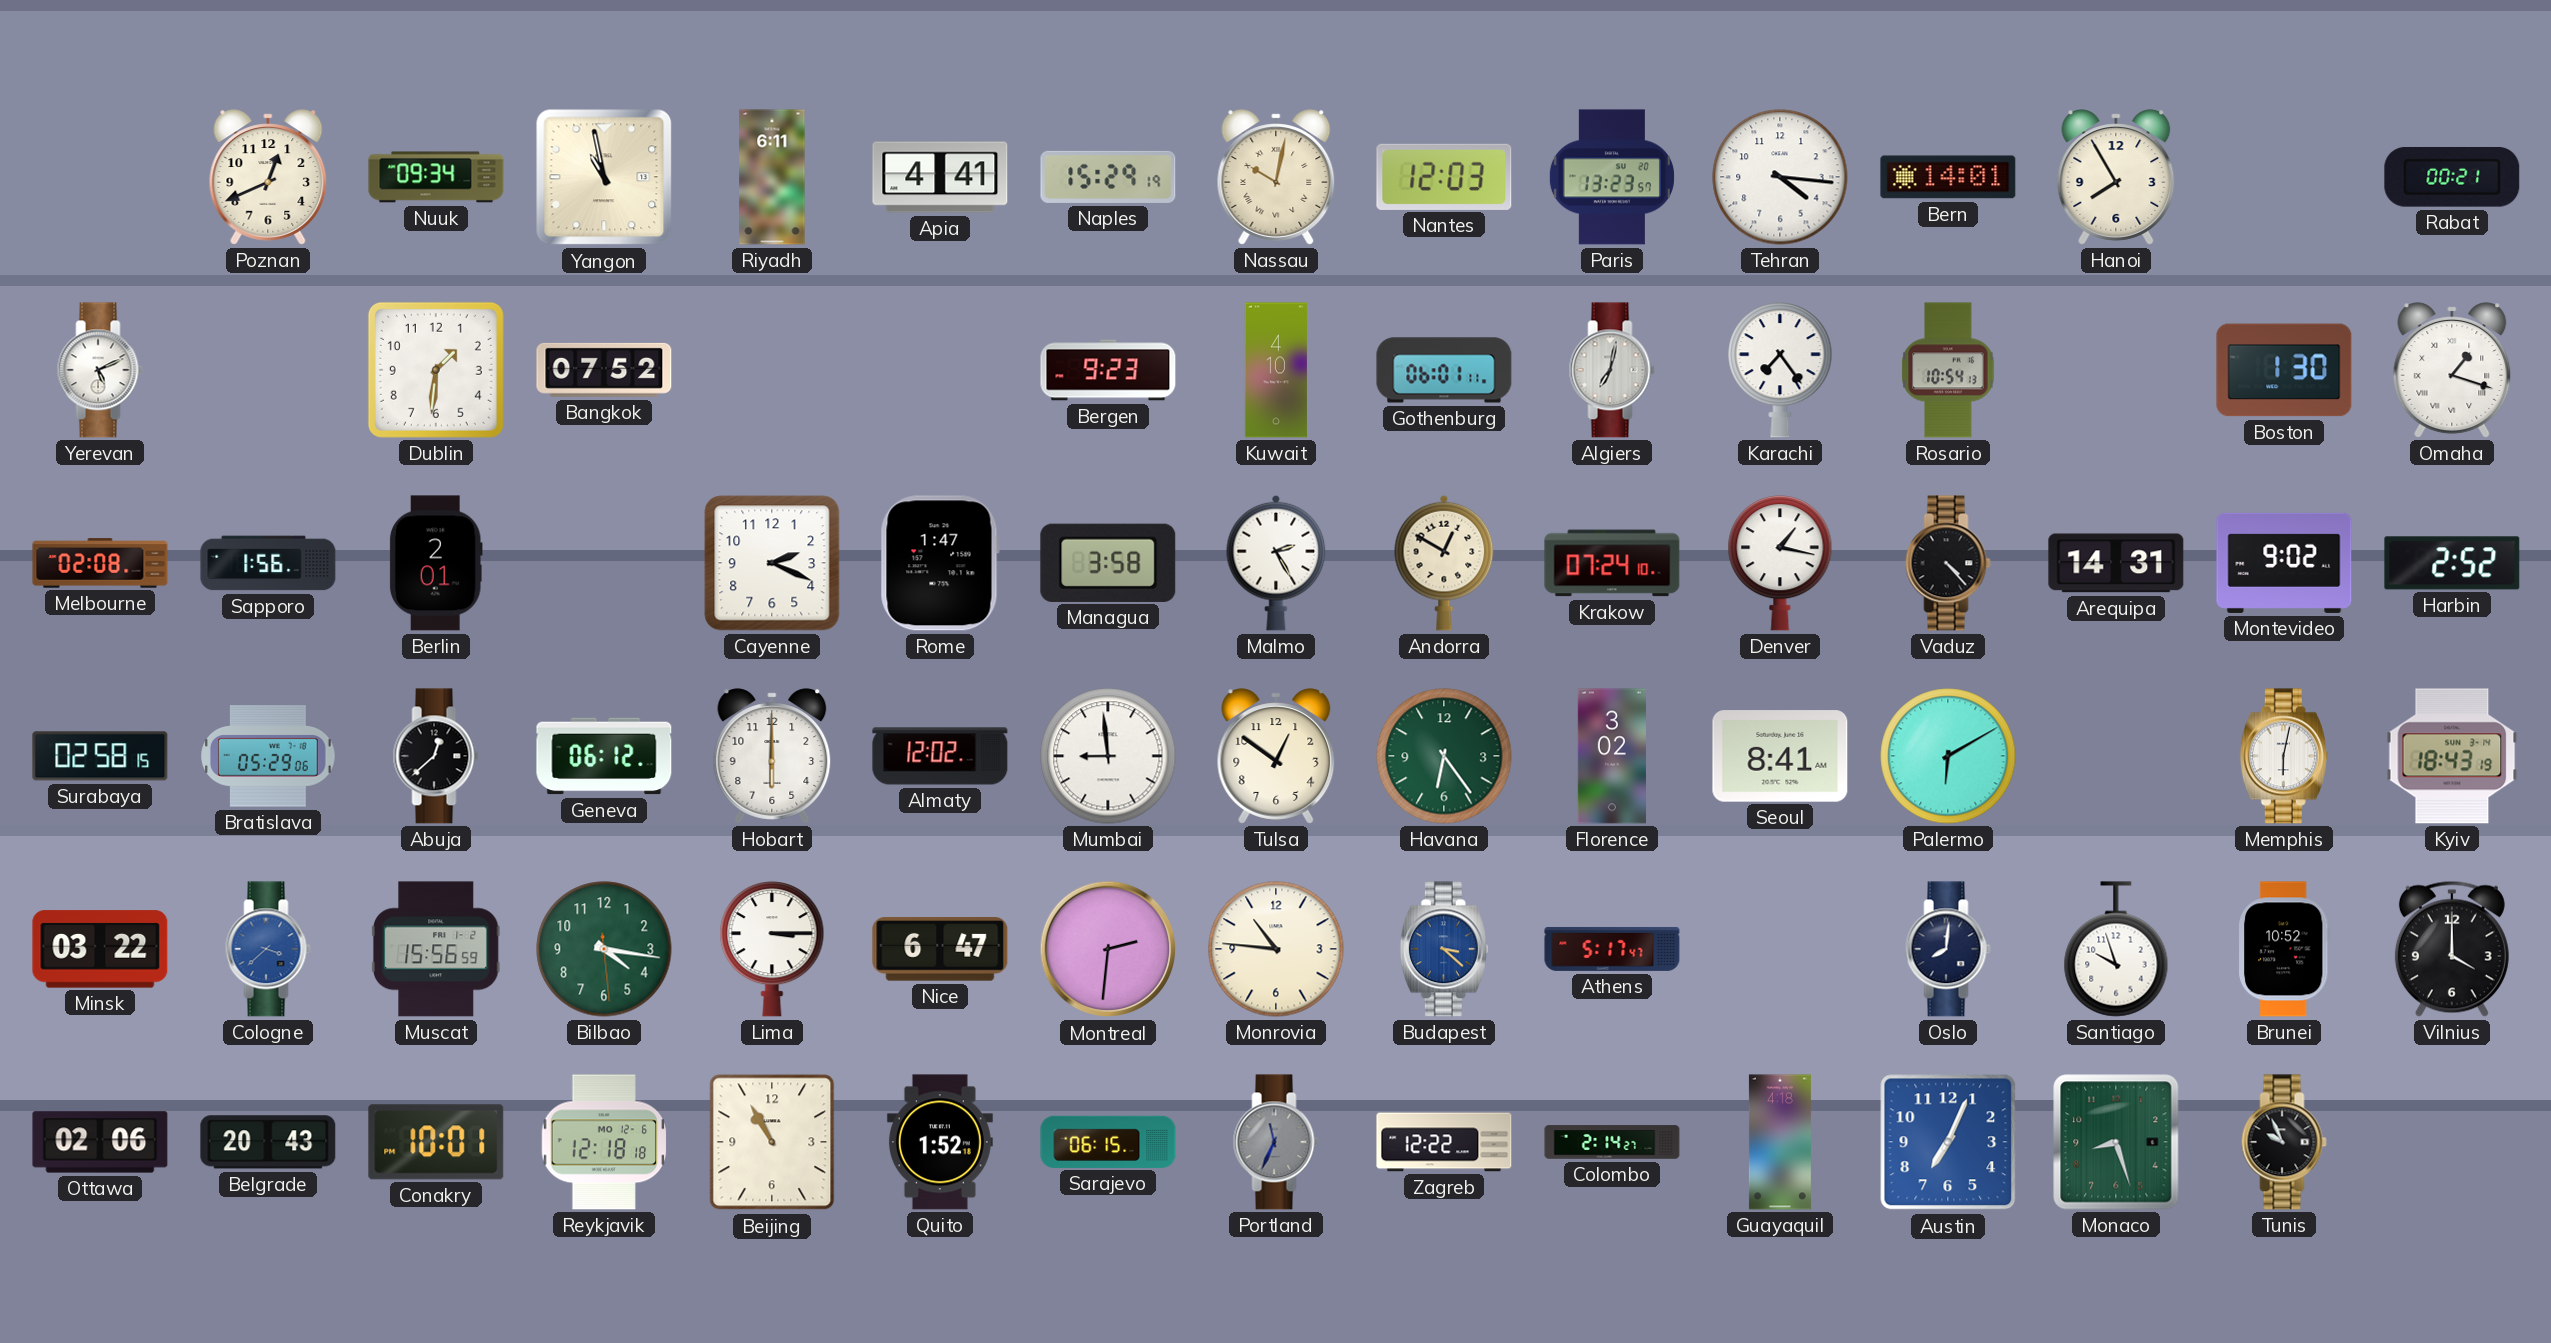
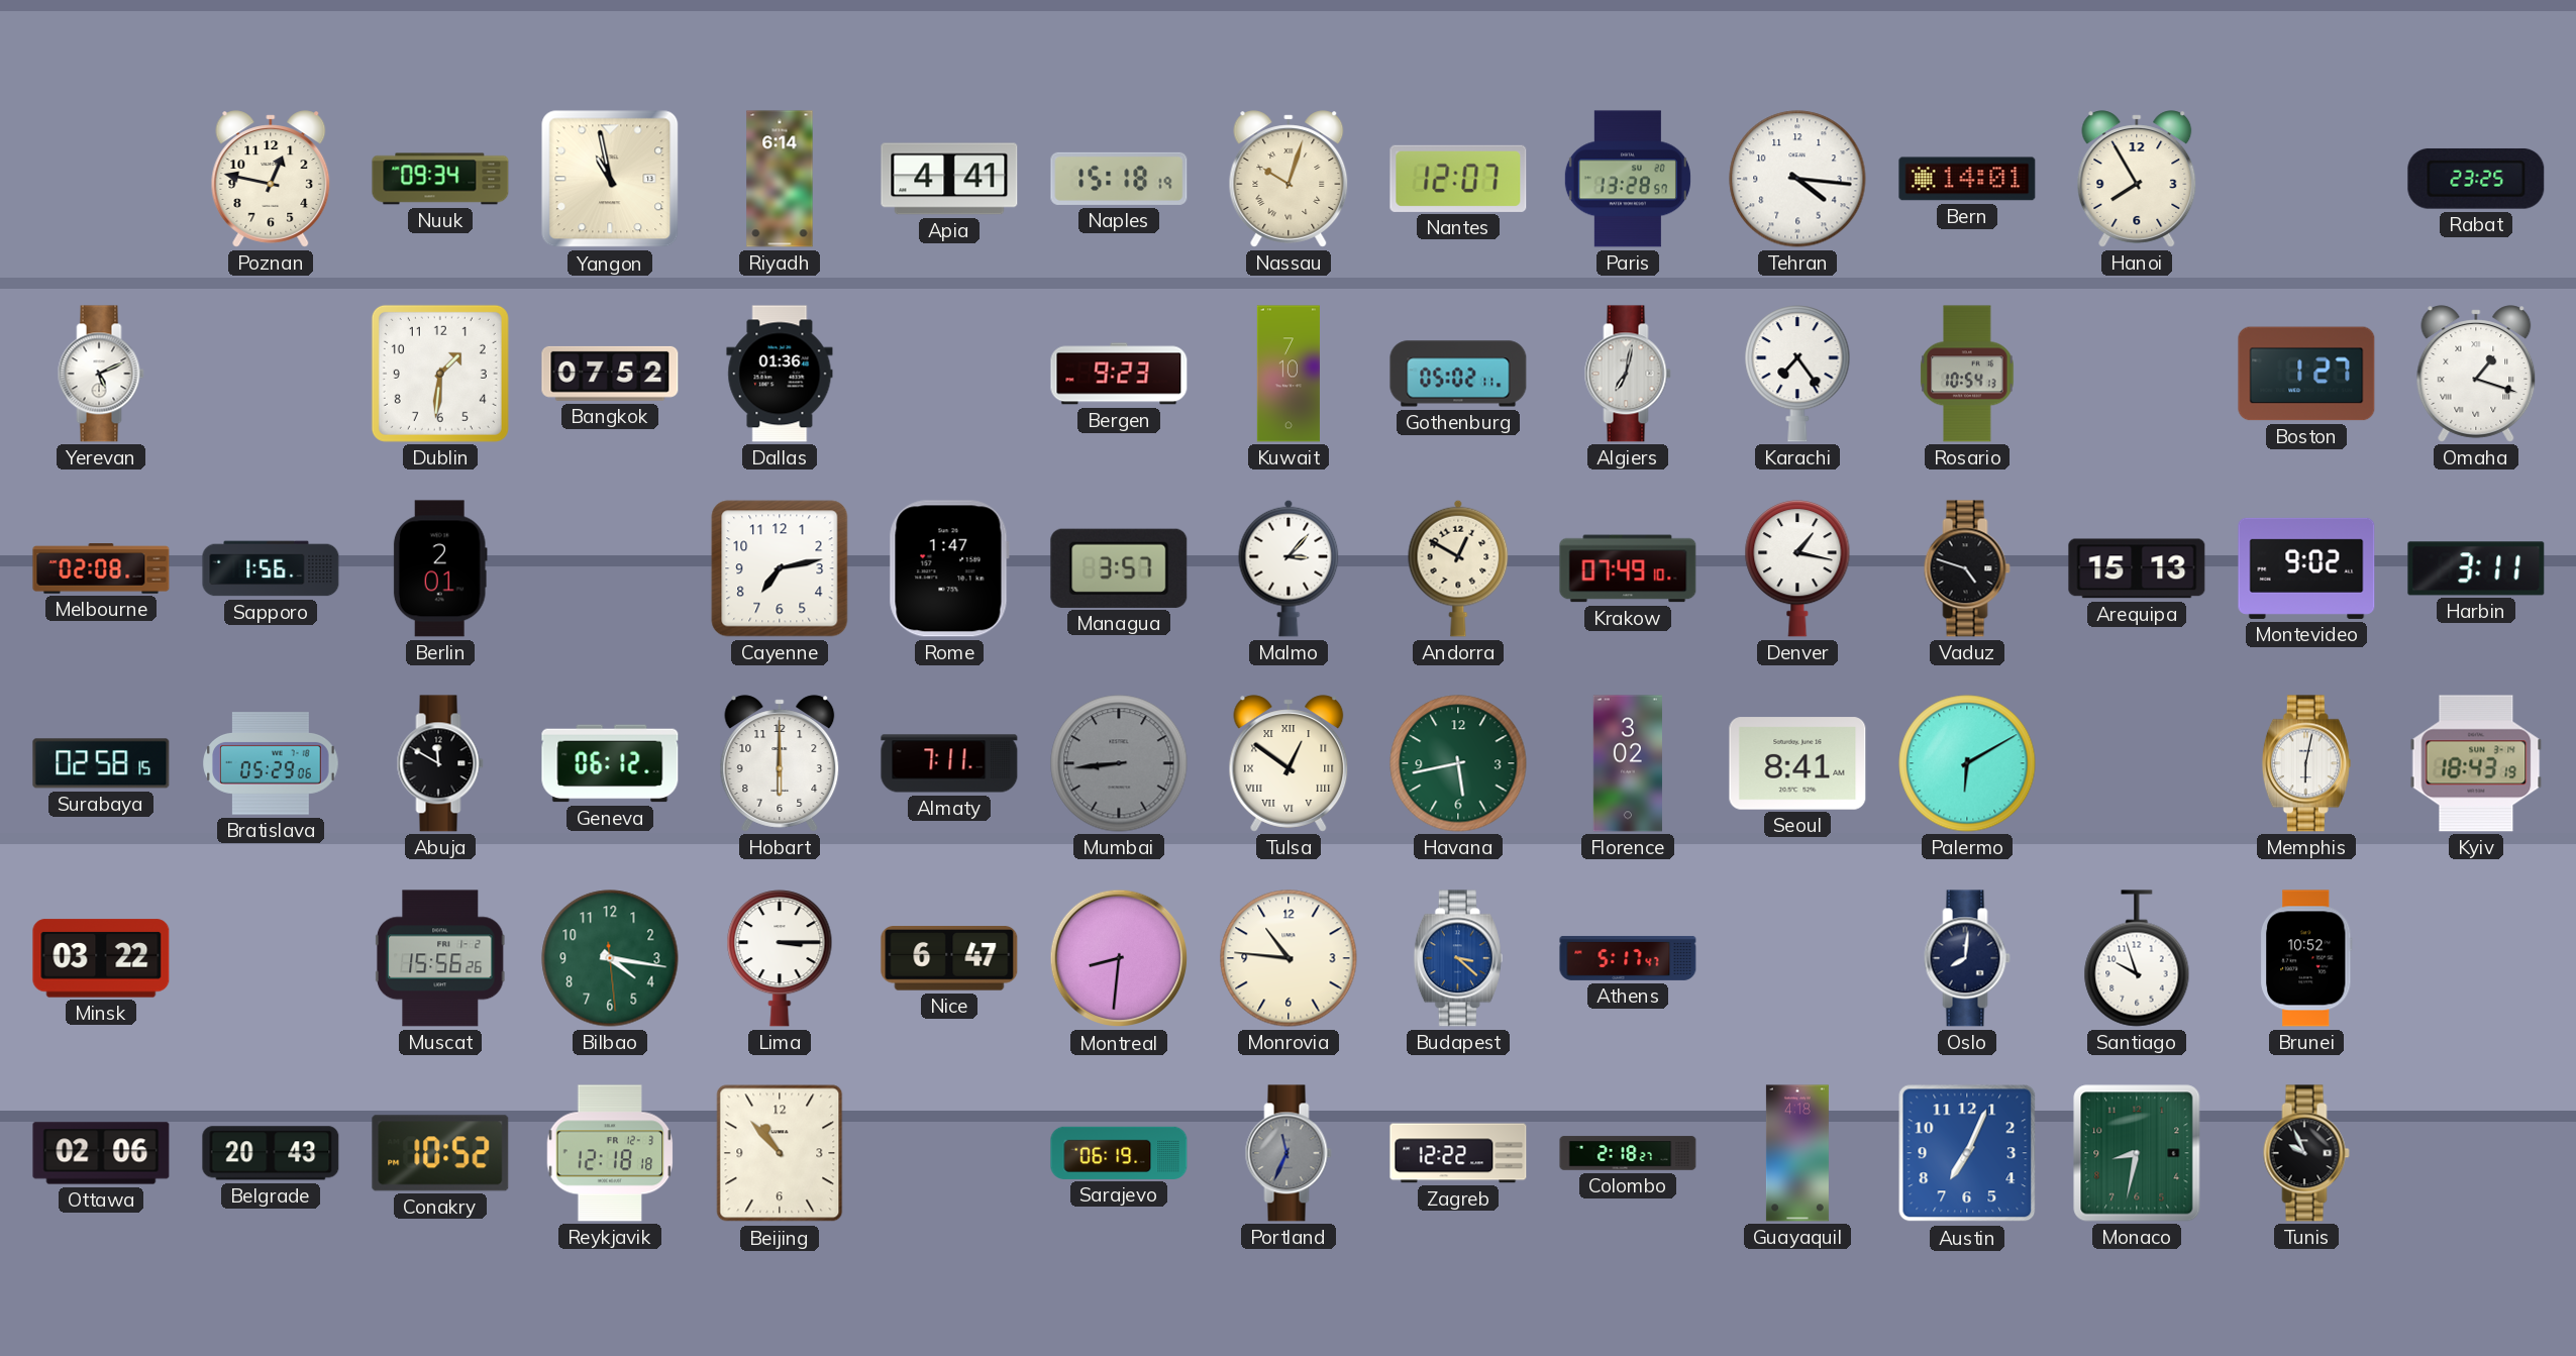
Poznan: 12:41 -> 12:47 (271, 179)
Riyadh: 6:11 -> 6:14 (780, 179)
Naples: 15:29 -> 15:18 (1119, 179)
Nassau: 10:02 -> 10:03 (1289, 179)
Nantes: 12:03 -> 12:07 (1458, 179)
Paris: 13:23 -> 13:28 (1628, 179)
Rabat: 00:21 -> 23:25 (2476, 179)
Dallas: none -> 01:36 (780, 374)
Kuwait: 4:10 -> 7:10 (1289, 374)
Gothenburg: 06:01 -> 05:02 (1458, 374)
Boston: 1:30 -> 1:27 (2306, 374)
Cayenne: 2:19 -> 7:13 (780, 568)
Managua: 3:58 -> 3:57 (1119, 568)
Malmo: 2:25 -> 3:07 (1289, 568)
Krakow: 07:24 -> 07:49 (1628, 568)
Vaduz: 4:23 -> 4:48 (1967, 568)
Arequipa: 14:31 -> 15:13 (2137, 568)
Harbin: 2:52 -> 3:11 (2476, 568)
Abuja: 12:38 -> 11:50 (440, 763)
Almaty: 12:02 -> 7:11 (949, 763)
Mumbai: 8:59 -> 8:44 (1119, 763)
Mumbai dial: white -> grey (1119, 763)
Tulsa numerals: Arabic -> Roman (1289, 763)
Havana: 6:24 -> 5:43 (1458, 763)
Cologne: 3:38 -> none (268, 949)
Muscat: 15:56:59 -> 15:56:26 (440, 958)
Montreal: 2:31 -> 8:31 (1119, 958)
Vilnius: 4:00 -> none (2452, 949)
Conakry: 10:01 -> 10:52 (440, 1153)
Reykjavik date: MO 12-6 -> FR 12-3 (610, 1153)
Beijing: 10:55 -> 10:53 (780, 1153)
Quito: 1:52 -> none (940, 1142)
Sarajevo: 06:15 -> 06:19 (1119, 1153)
Colombo: 2:14 -> 2:18 (1628, 1153)
Monaco: 8:27 -> 8:32 (2137, 1153)
